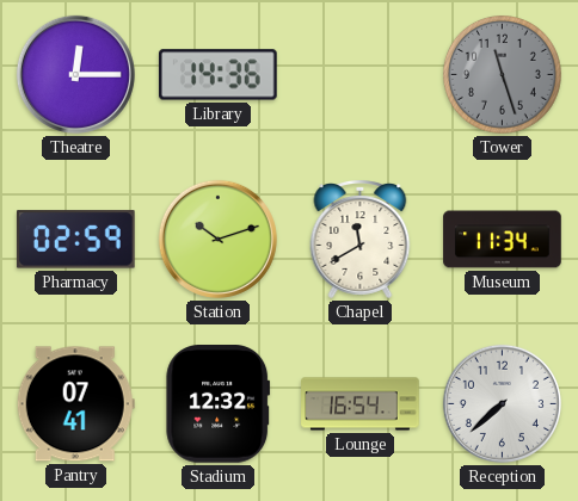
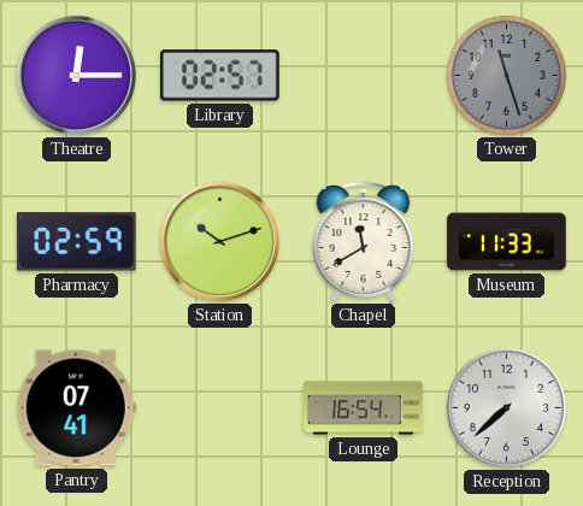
Library: 14:36 -> 02:57 (220, 76)
Museum: 11:34 -> 11:33 (507, 242)
Stadium: 12:32 -> none (219, 404)
